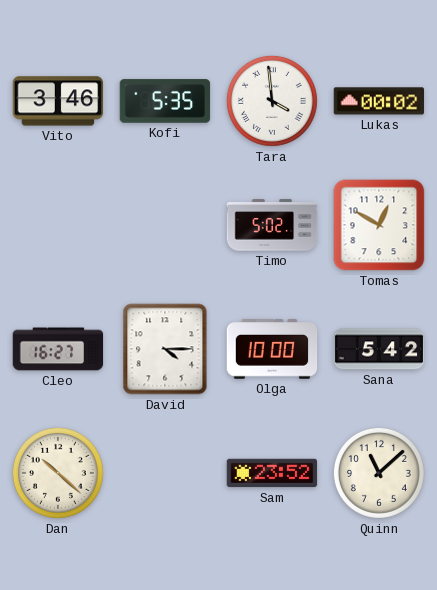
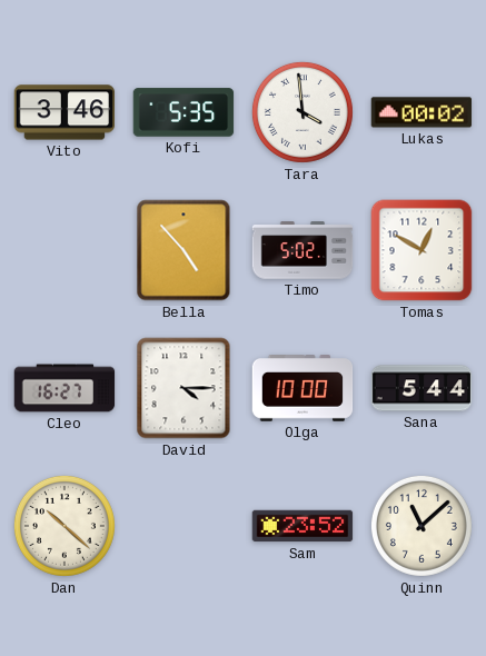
Bella: none -> 4:53 (184, 250)
Sana: 5:42 -> 5:44 (421, 388)
